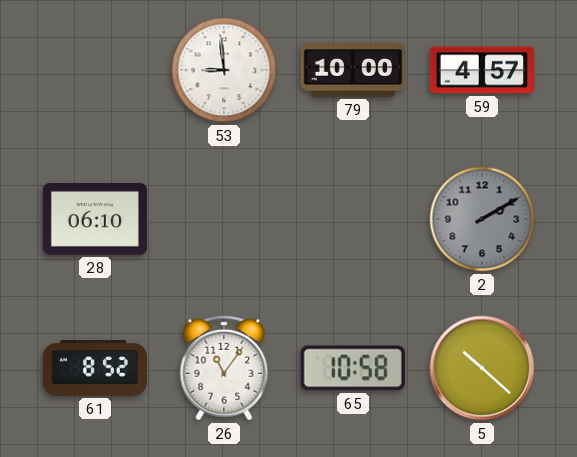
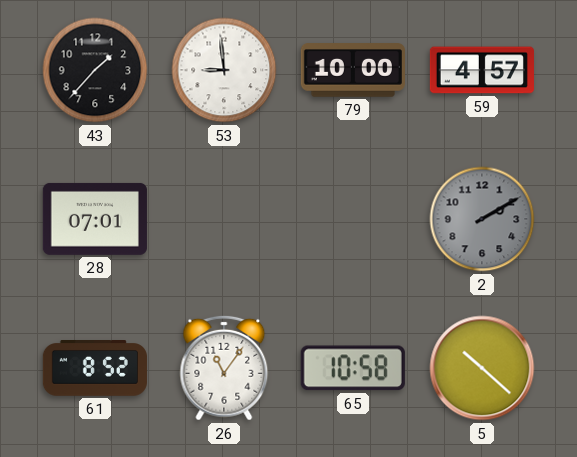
43: none -> 1:37 (95, 70)
28: 06:10 -> 07:01 (95, 219)
